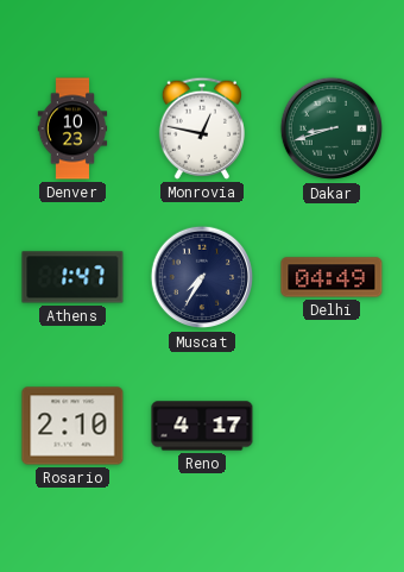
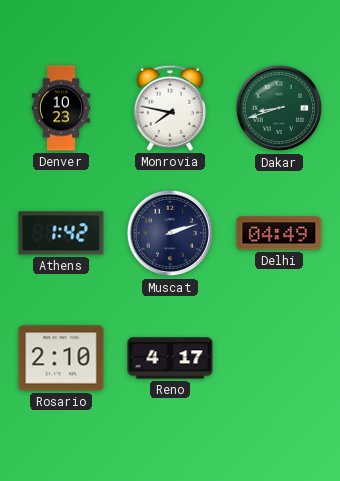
Monrovia: 12:47 -> 7:47 (169, 108)
Athens: 1:47 -> 1:42 (61, 233)
Muscat: 7:35 -> 2:12 (169, 233)
